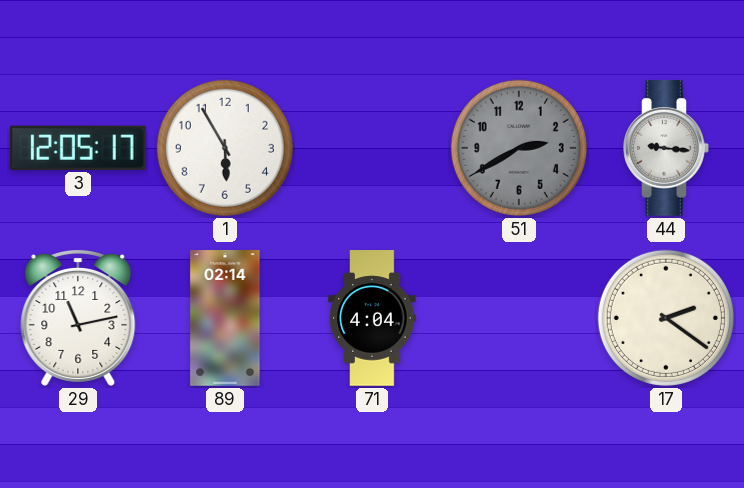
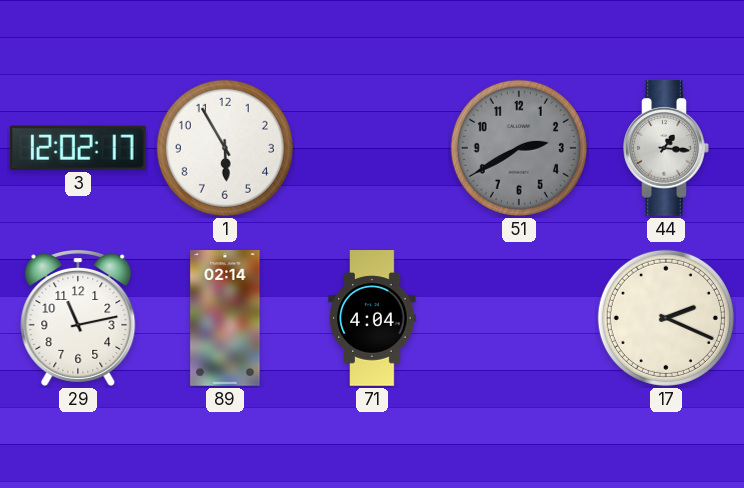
3: 12:05 -> 12:02 (78, 148)
44: 9:16 -> 1:16 (666, 149)
17: 2:21 -> 2:19 (666, 318)
